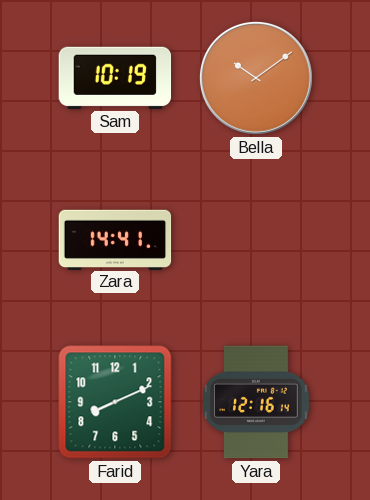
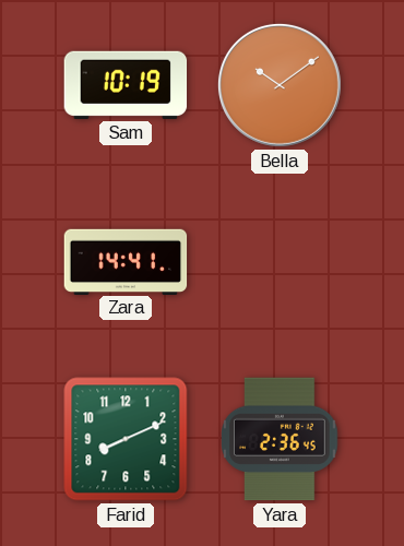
Yara: 12:16 -> 2:36 (280, 439)
